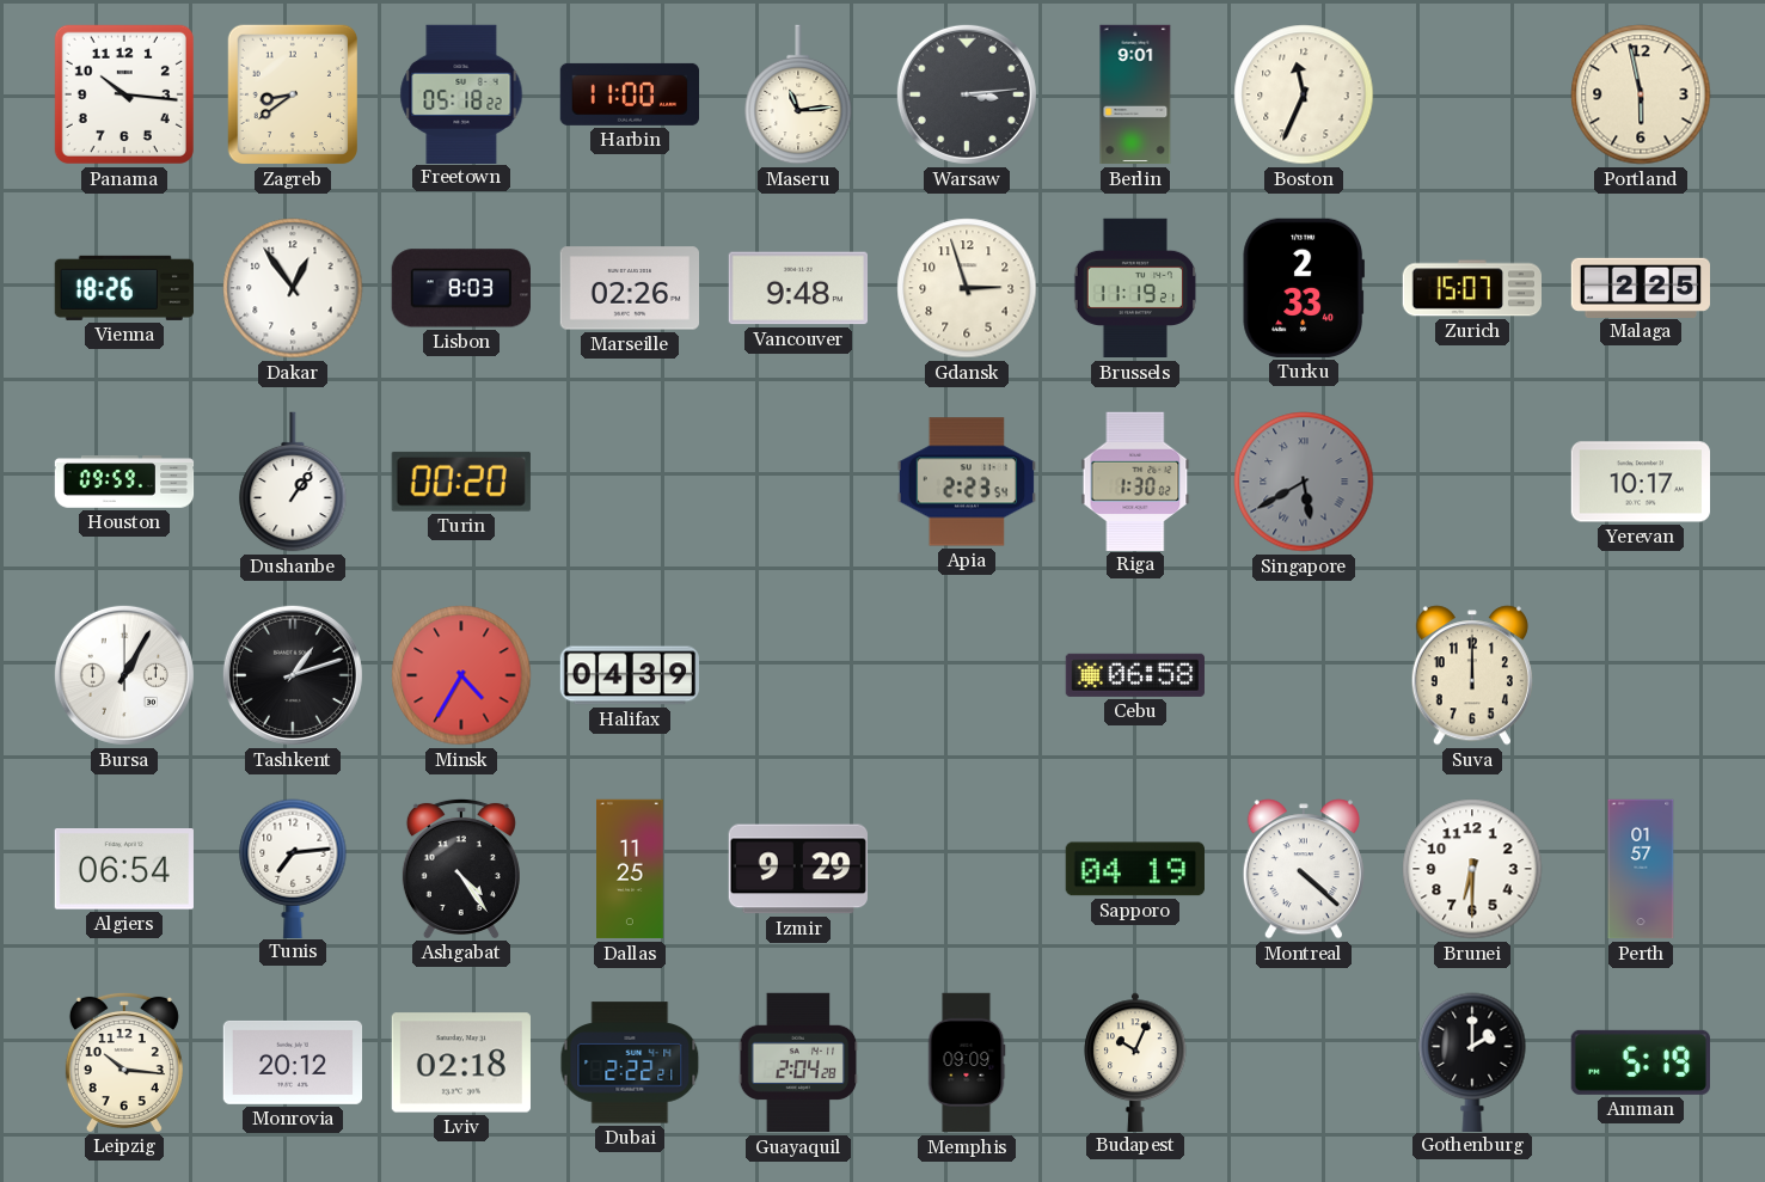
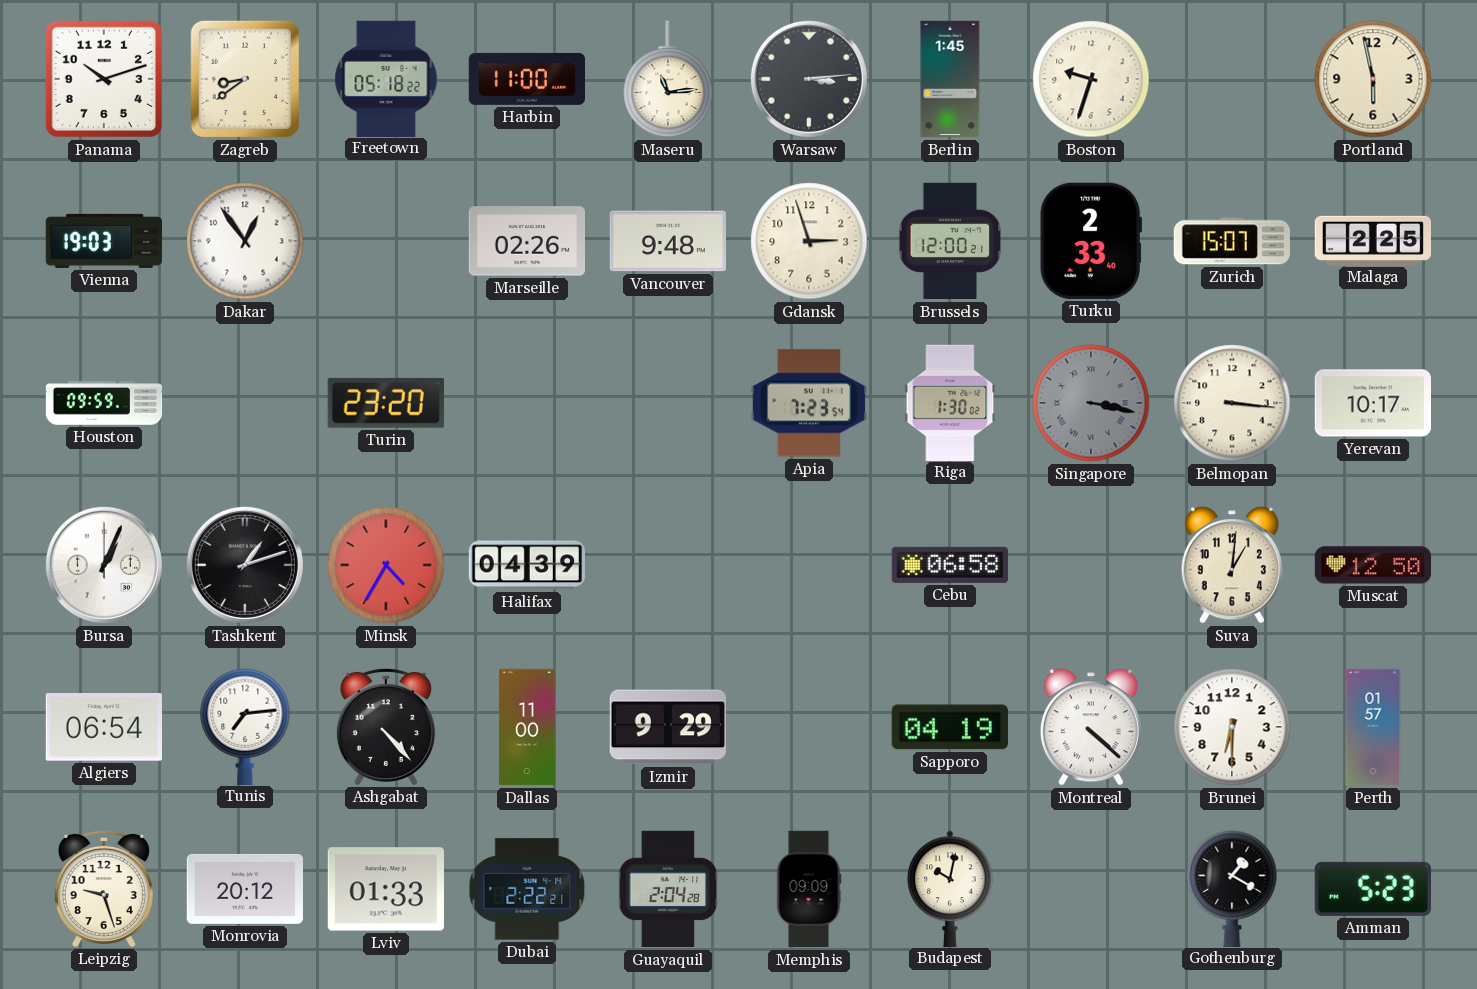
Panama: 10:16 -> 10:12 (104, 79)
Berlin: 9:01 -> 1:45 (950, 79)
Boston: 11:34 -> 9:33 (1091, 79)
Vienna: 18:26 -> 19:03 (103, 241)
Lisbon: 8:03 -> none (461, 288)
Brussels: 11:19 -> 12:00 (950, 241)
Dushanbe: 1:06 -> none (293, 482)
Turin: 00:20 -> 23:20 (386, 403)
Apia: 2:23 -> 7:23 (808, 403)
Singapore: 5:40 -> 3:17 (1091, 403)
Belmopan: none -> 3:16 (1232, 403)
Bursa: 1:05 -> 1:04 (104, 565)
Suva: 12:00 -> 1:01 (1232, 565)
Muscat: none -> 12:50 (1373, 565)
Ashgabat: 4:24 -> 4:23 (386, 726)
Dallas: 11:25 -> 11:00 (528, 727)
Leipzig: 10:16 -> 9:27 (104, 888)
Lviv: 02:18 -> 01:33 (385, 889)
Budapest: 10:04 -> 10:02 (950, 888)
Gothenburg: 2:00 -> 1:20 (1232, 888)
Amman: 5:19 -> 5:23 (1373, 889)
